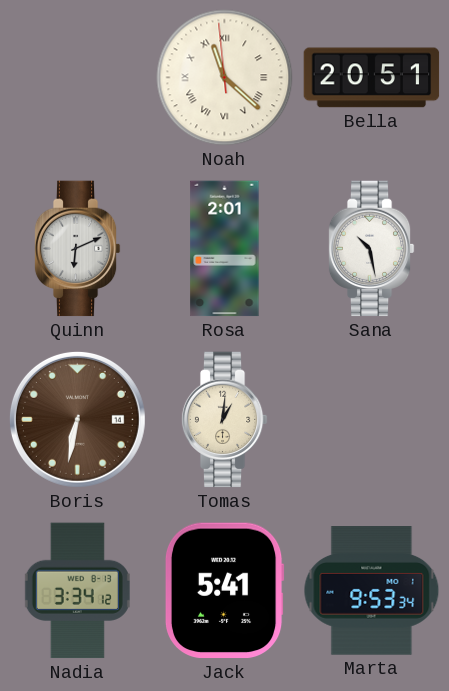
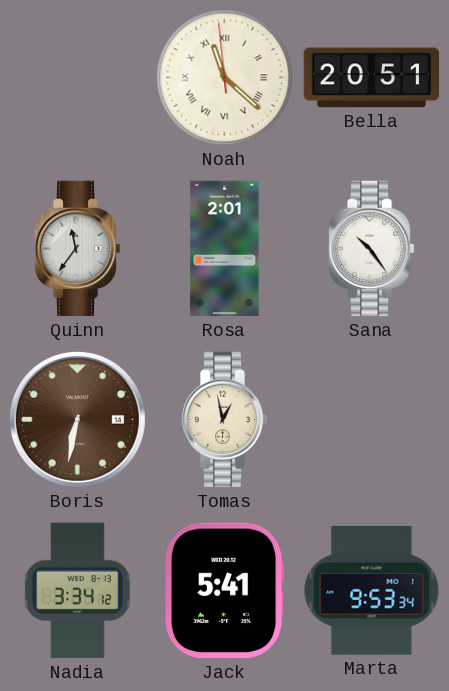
Quinn: 6:11 -> 11:36 (77, 249)
Sana: 10:28 -> 10:24 (371, 249)
Tomas: 1:01 -> 12:58 (224, 420)
